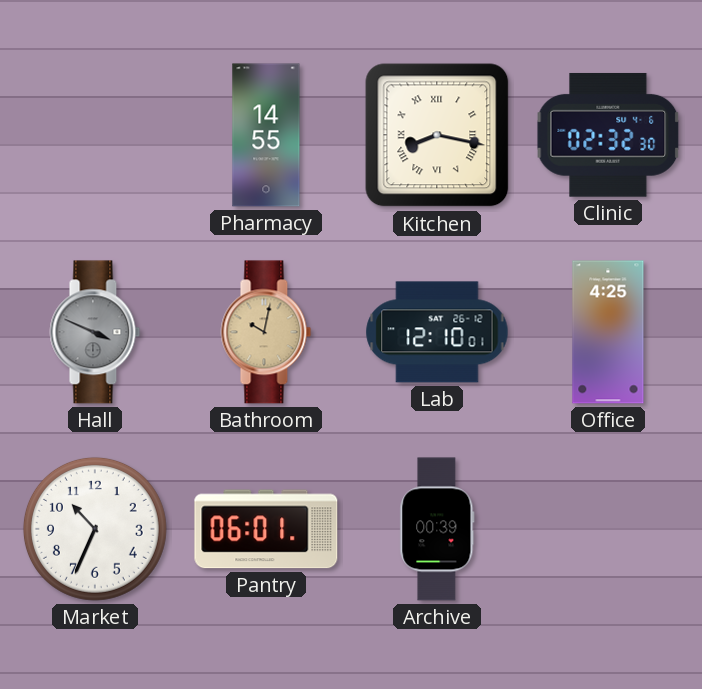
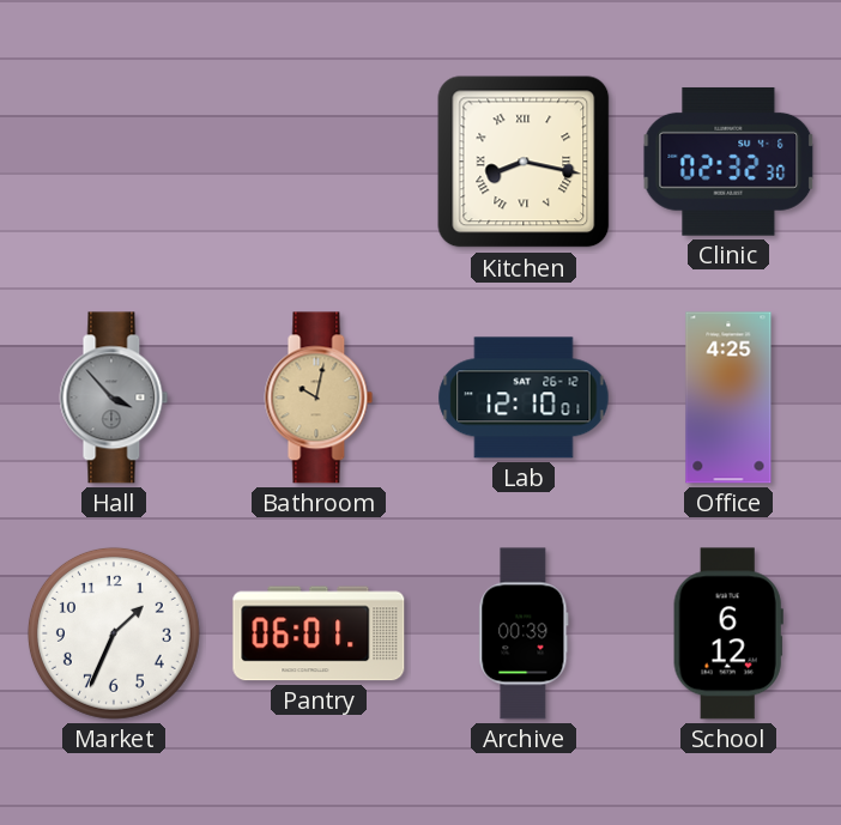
Pharmacy: 14:55 -> none (266, 135)
Hall: 3:49 -> 3:53 (114, 398)
Market: 10:34 -> 1:34 (114, 633)
School: none -> 6:12 (728, 633)
